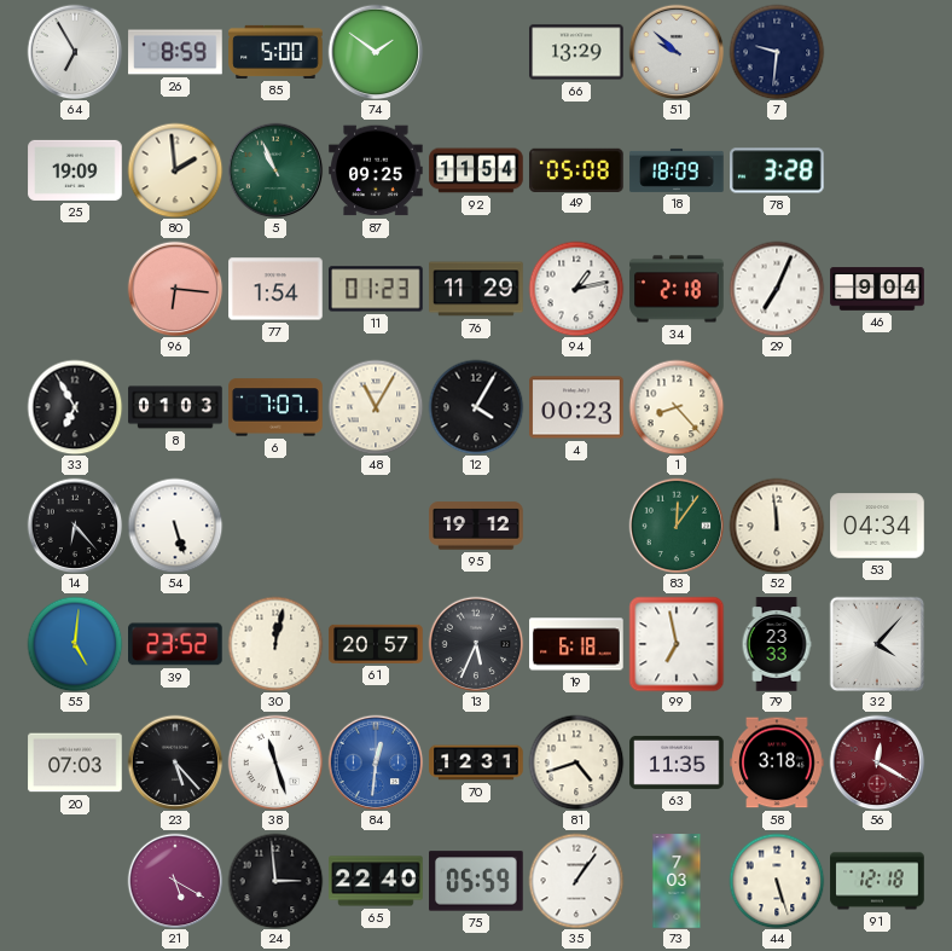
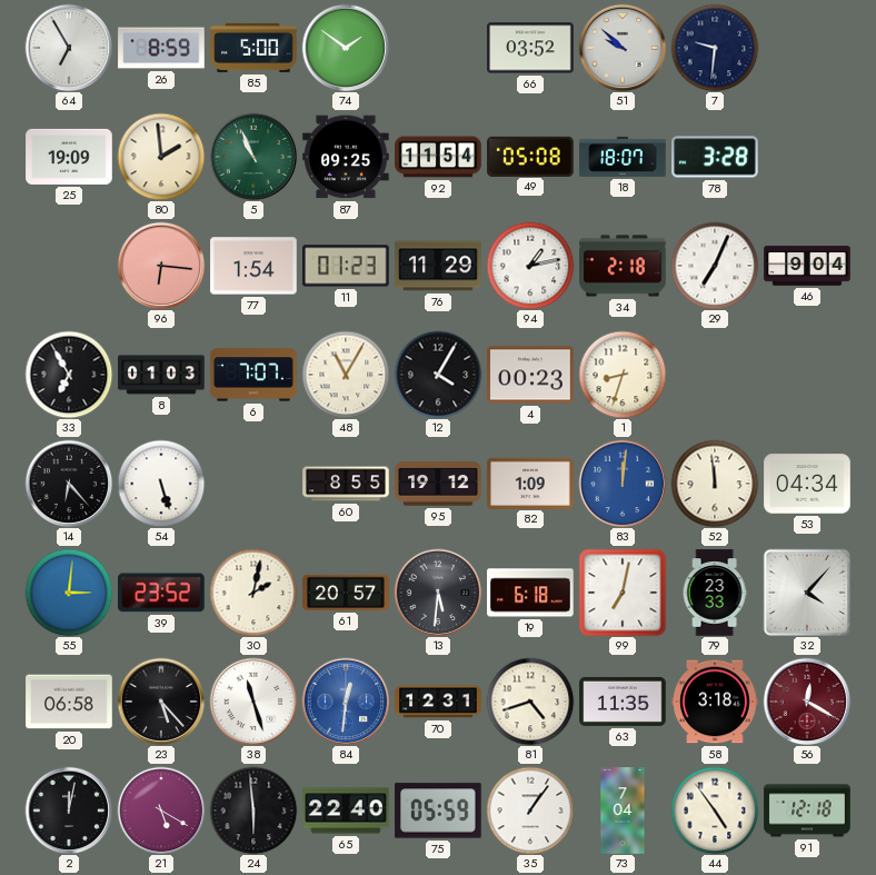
66: 13:29 -> 03:52 (530, 48)
18: 18:09 -> 18:07 (623, 157)
1: 8:23 -> 8:33 (623, 375)
60: none -> 8:55 (346, 484)
82: none -> 1:09 (530, 483)
83: 12:06 -> 12:01 (623, 484)
83 dial: green -> blue (623, 484)
55: 5:01 -> 3:01 (69, 593)
30: 12:02 -> 2:02 (253, 593)
13: 5:34 -> 5:31 (438, 593)
99: 6:58 -> 7:02 (623, 593)
20: 07:03 -> 06:58 (69, 702)
2: none -> 12:02 (69, 811)
24: 2:59 -> 5:59 (253, 811)
73: 7:03 -> 7:04 (623, 811)
44: 5:27 -> 4:54 (715, 811)
